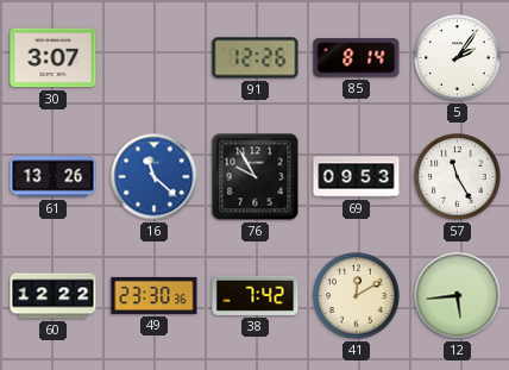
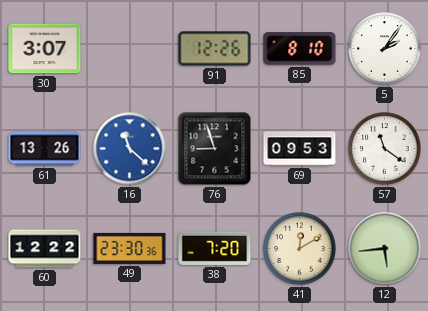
85: 8:14 -> 8:10 (300, 49)
76: 9:55 -> 8:57 (215, 149)
57: 11:25 -> 11:21 (385, 149)
38: 7:42 -> 7:20 (215, 248)
